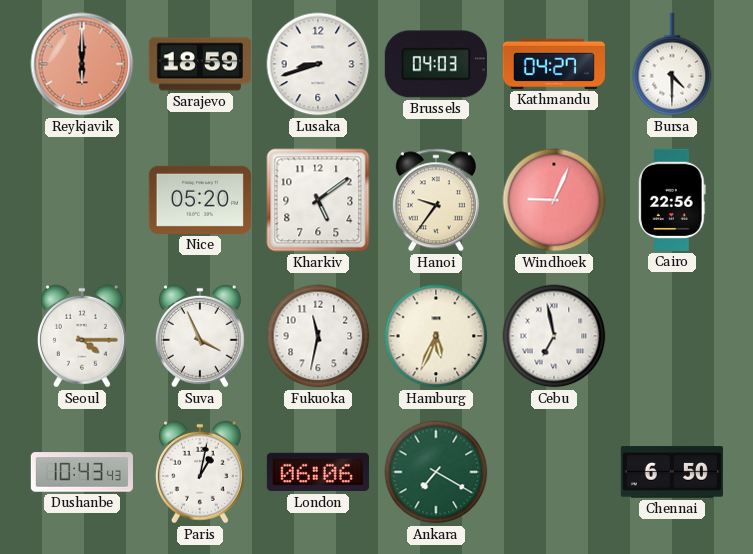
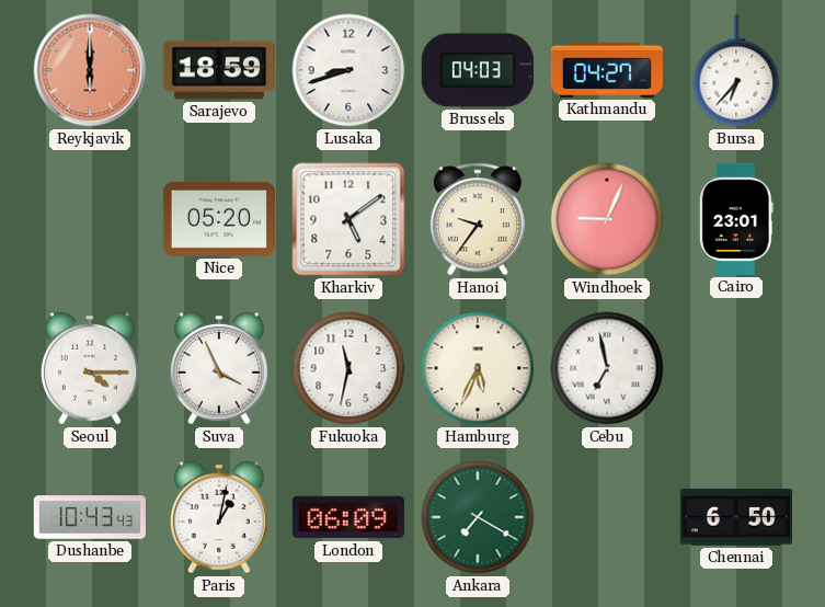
Bursa: 4:30 -> 6:37 (736, 70)
Cairo: 22:56 -> 23:01 (736, 219)
London: 06:06 -> 06:09 (348, 517)
